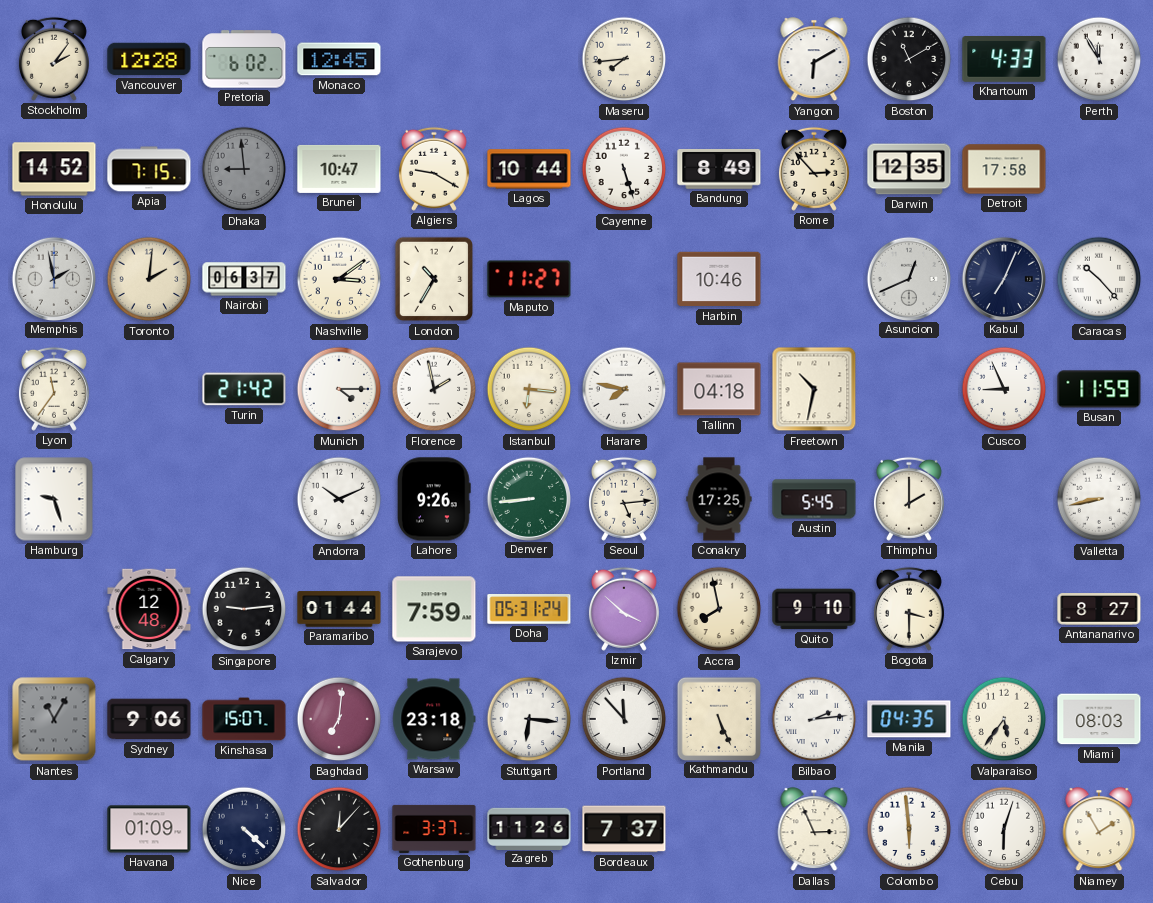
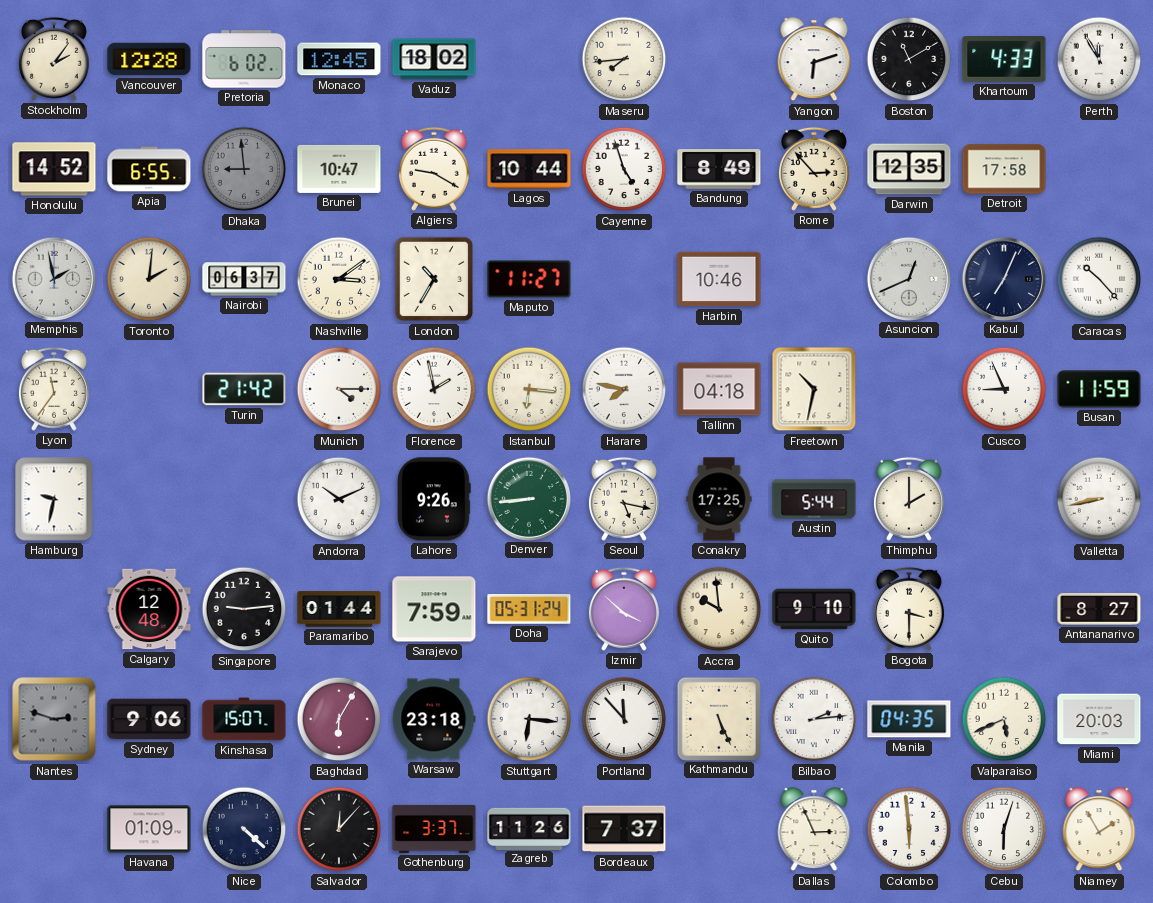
Vaduz: none -> 18:02 (434, 59)
Yangon: 6:10 -> 6:12 (814, 60)
Apia: 7:15 -> 6:55 (149, 169)
Cayenne: 5:27 -> 4:57 (624, 169)
Hamburg: 9:27 -> 9:32 (54, 499)
Seoul: 5:14 -> 5:17 (624, 499)
Austin: 5:45 -> 5:44 (814, 499)
Accra: 7:58 -> 9:59 (719, 609)
Nantes: 11:05 -> 2:48 (54, 719)
Baghdad: 7:01 -> 6:05 (339, 719)
Valparaiso: 5:36 -> 5:41 (1004, 719)
Miami: 08:03 -> 20:03 (1099, 719)
